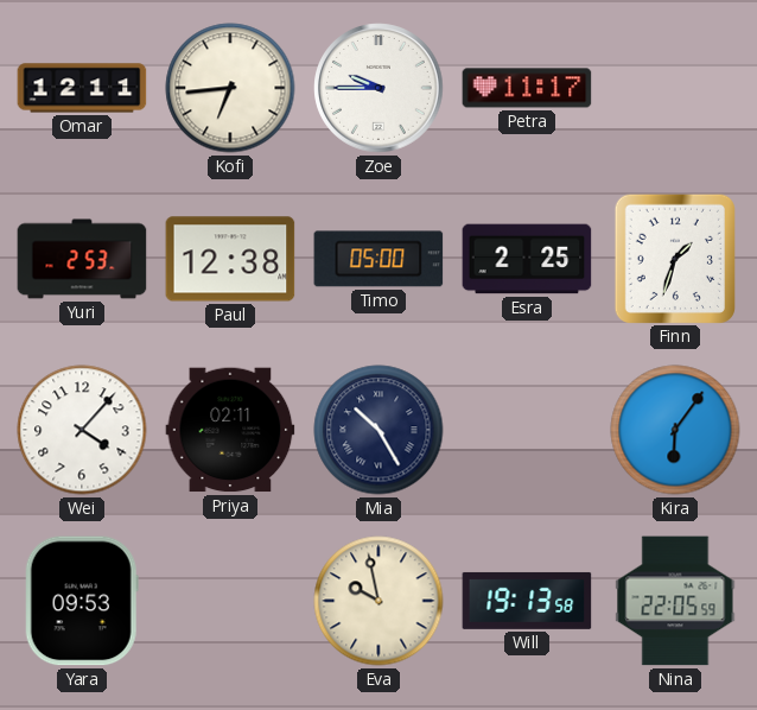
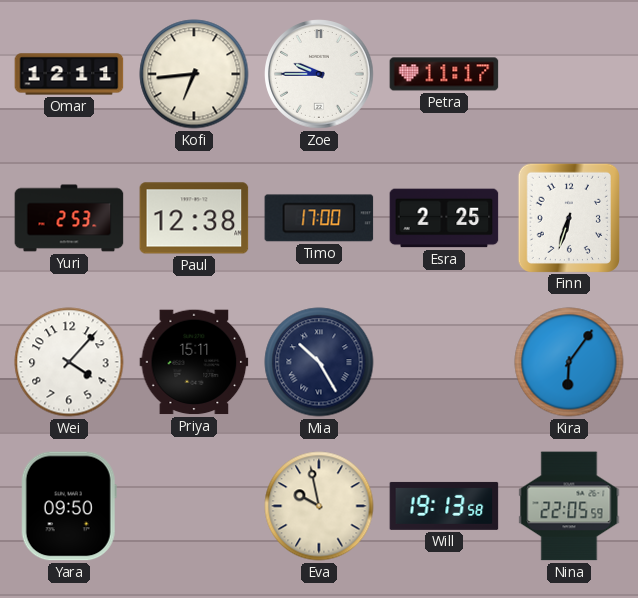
Timo: 05:00 -> 17:00 (319, 218)
Finn: 1:33 -> 6:33 (569, 217)
Priya: 02:11 -> 15:11 (194, 362)
Yara: 09:53 -> 09:50 (69, 506)
